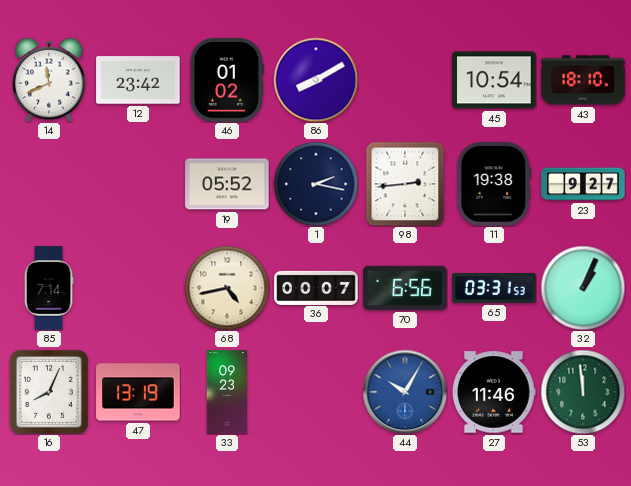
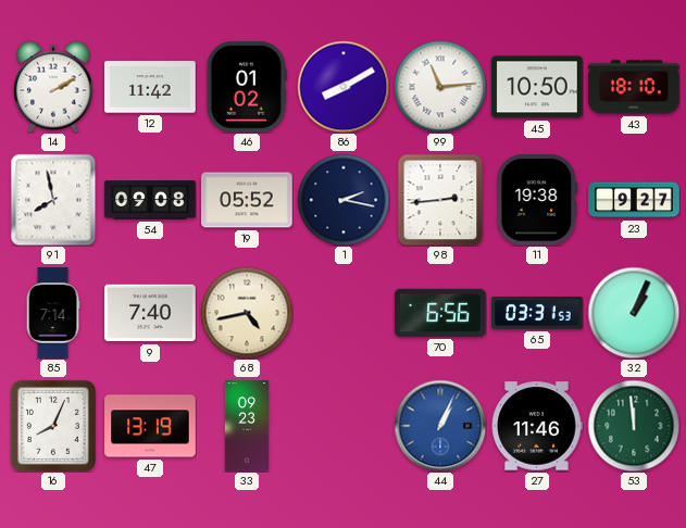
14: 11:41 -> 2:10 (53, 87)
12: 23:42 -> 11:42 (150, 87)
99: none -> 11:14 (440, 87)
45: 10:54 -> 10:50 (537, 87)
91: none -> 7:58 (53, 200)
54: none -> 09:08 (150, 200)
9: none -> 7:40 (150, 313)
36: 00:07 -> none (316, 287)
44: 10:05 -> 1:04 (440, 426)
